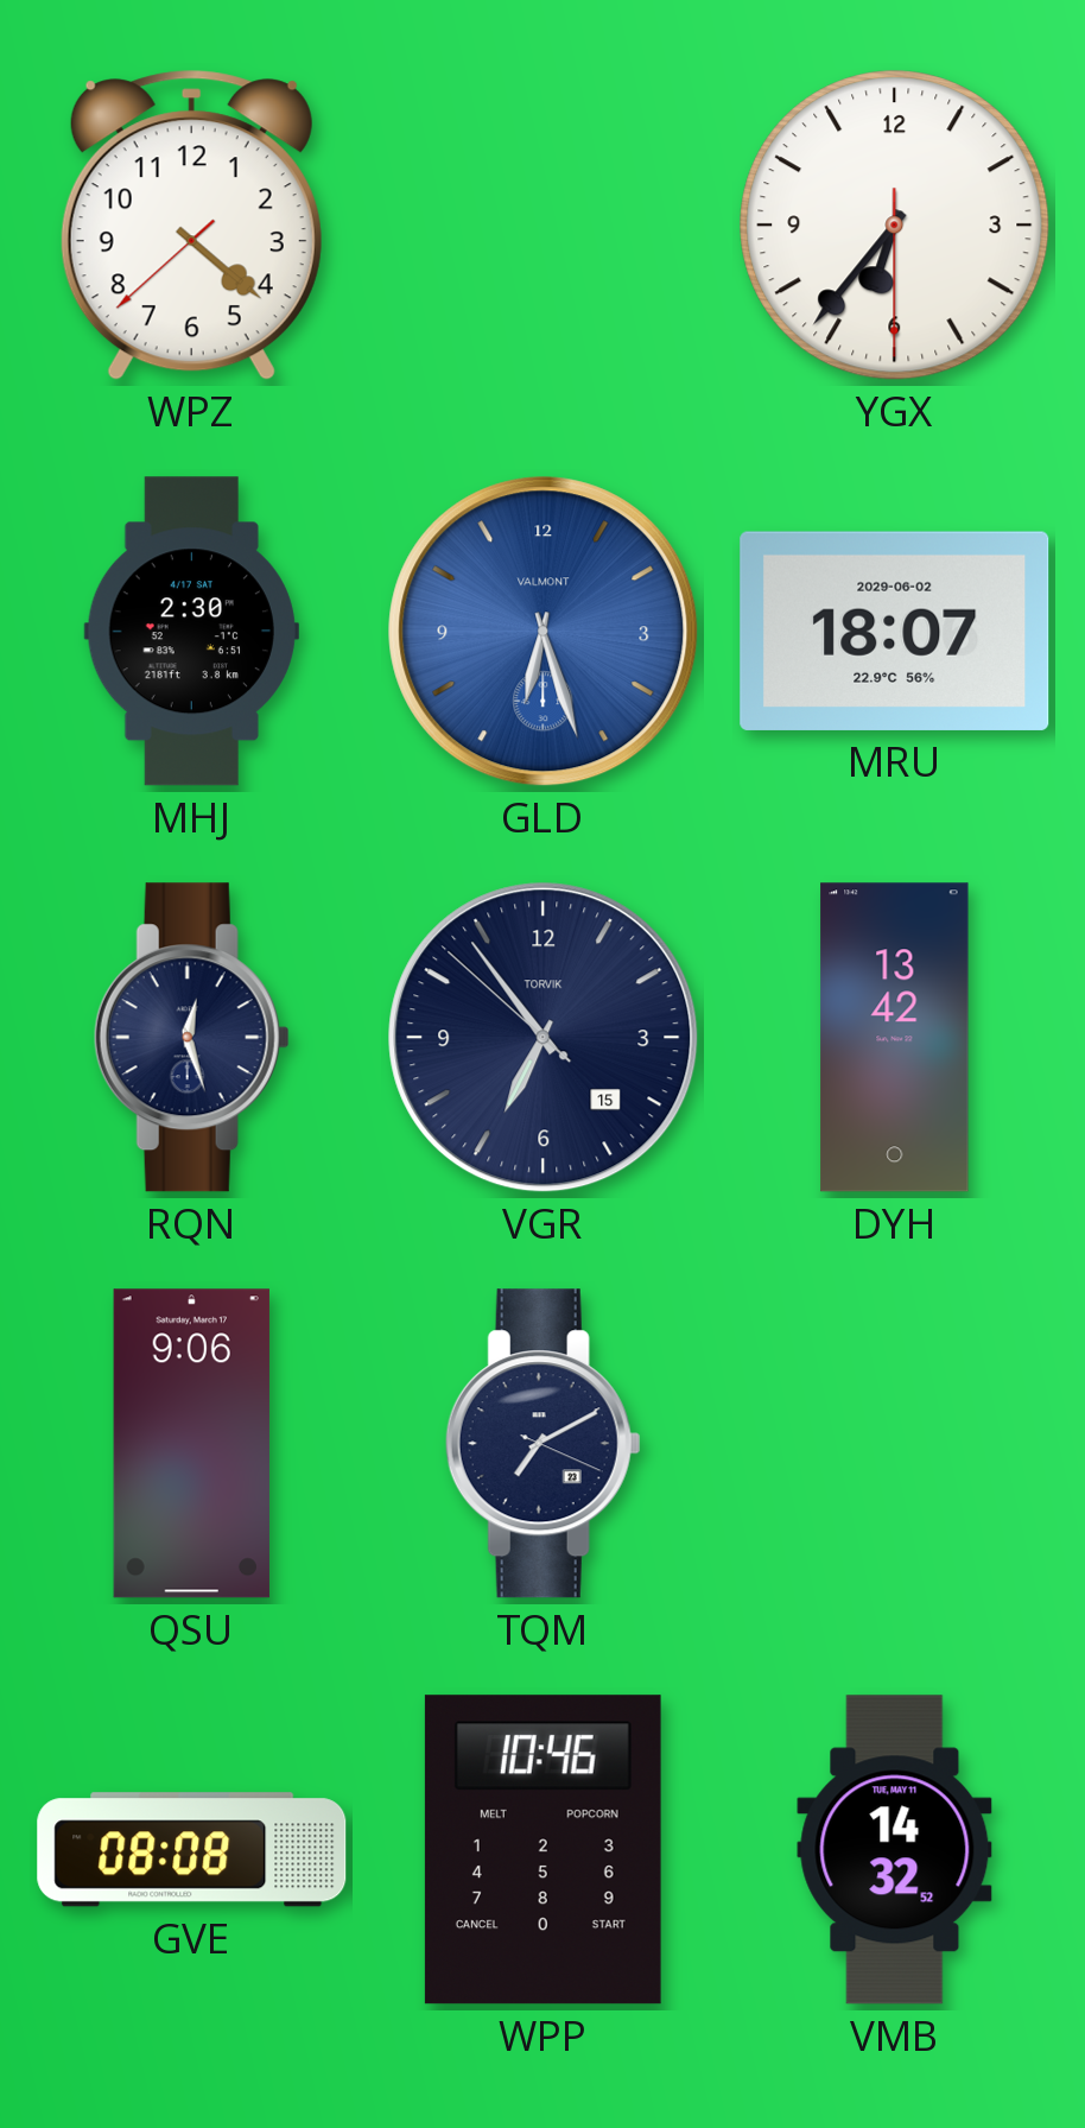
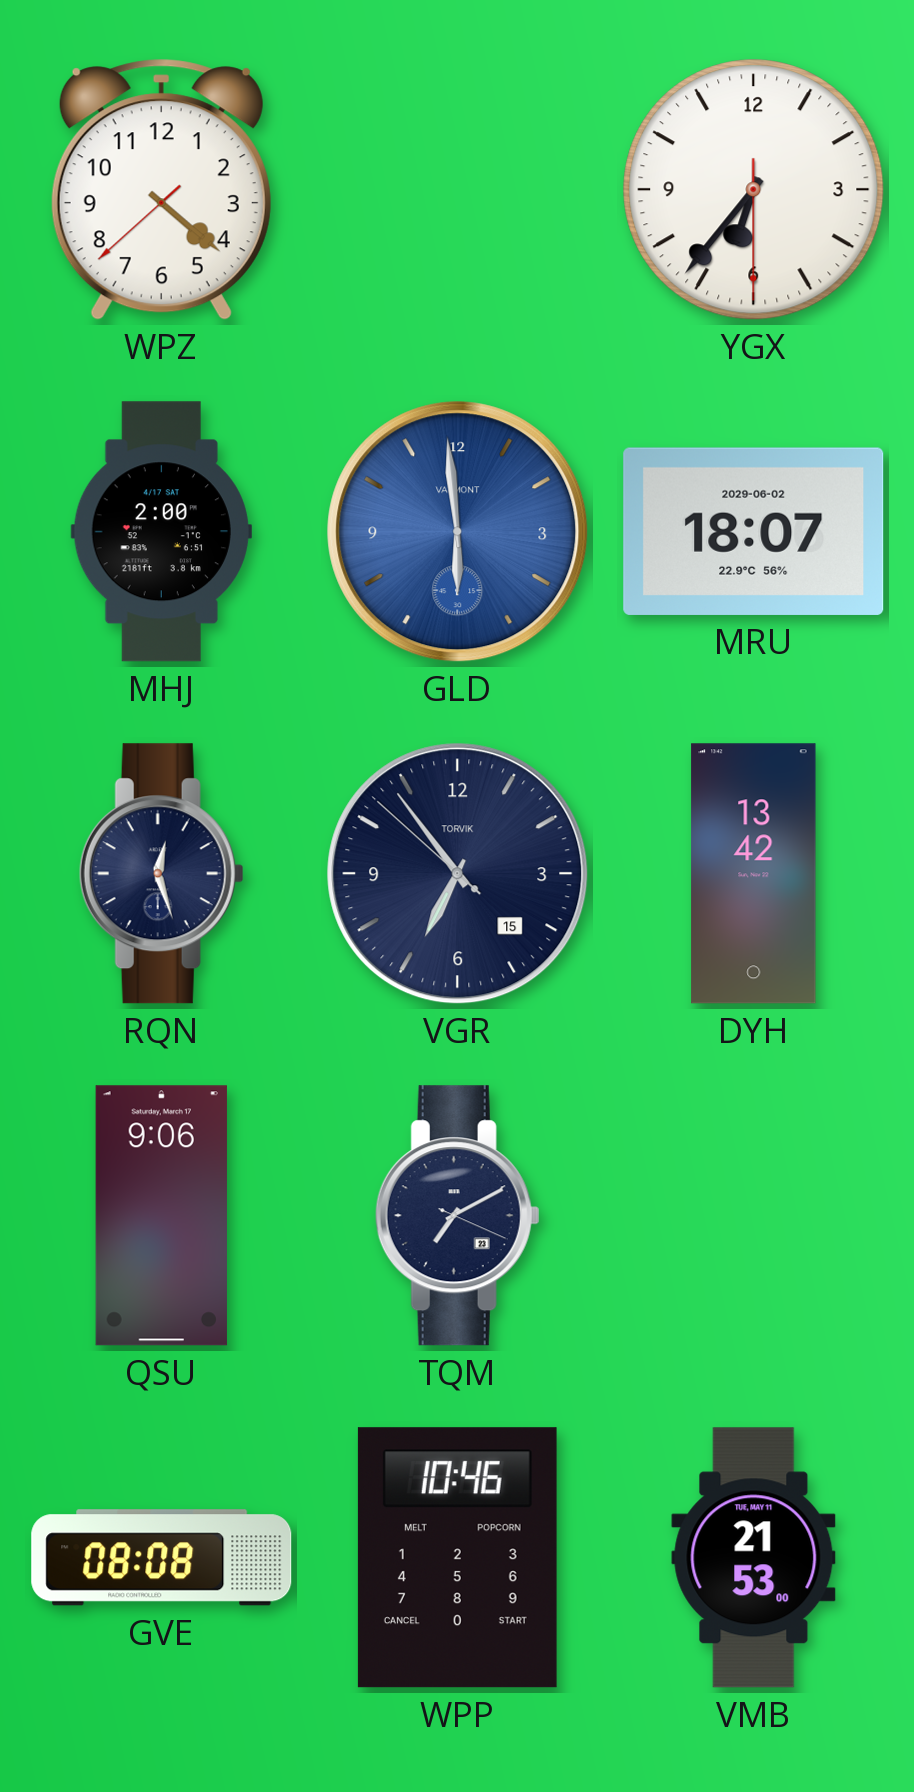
MHJ: 2:30 -> 2:00 (161, 532)
GLD: 6:27 -> 5:59 (458, 532)
VMB: 14:32 -> 21:53 (754, 1558)
